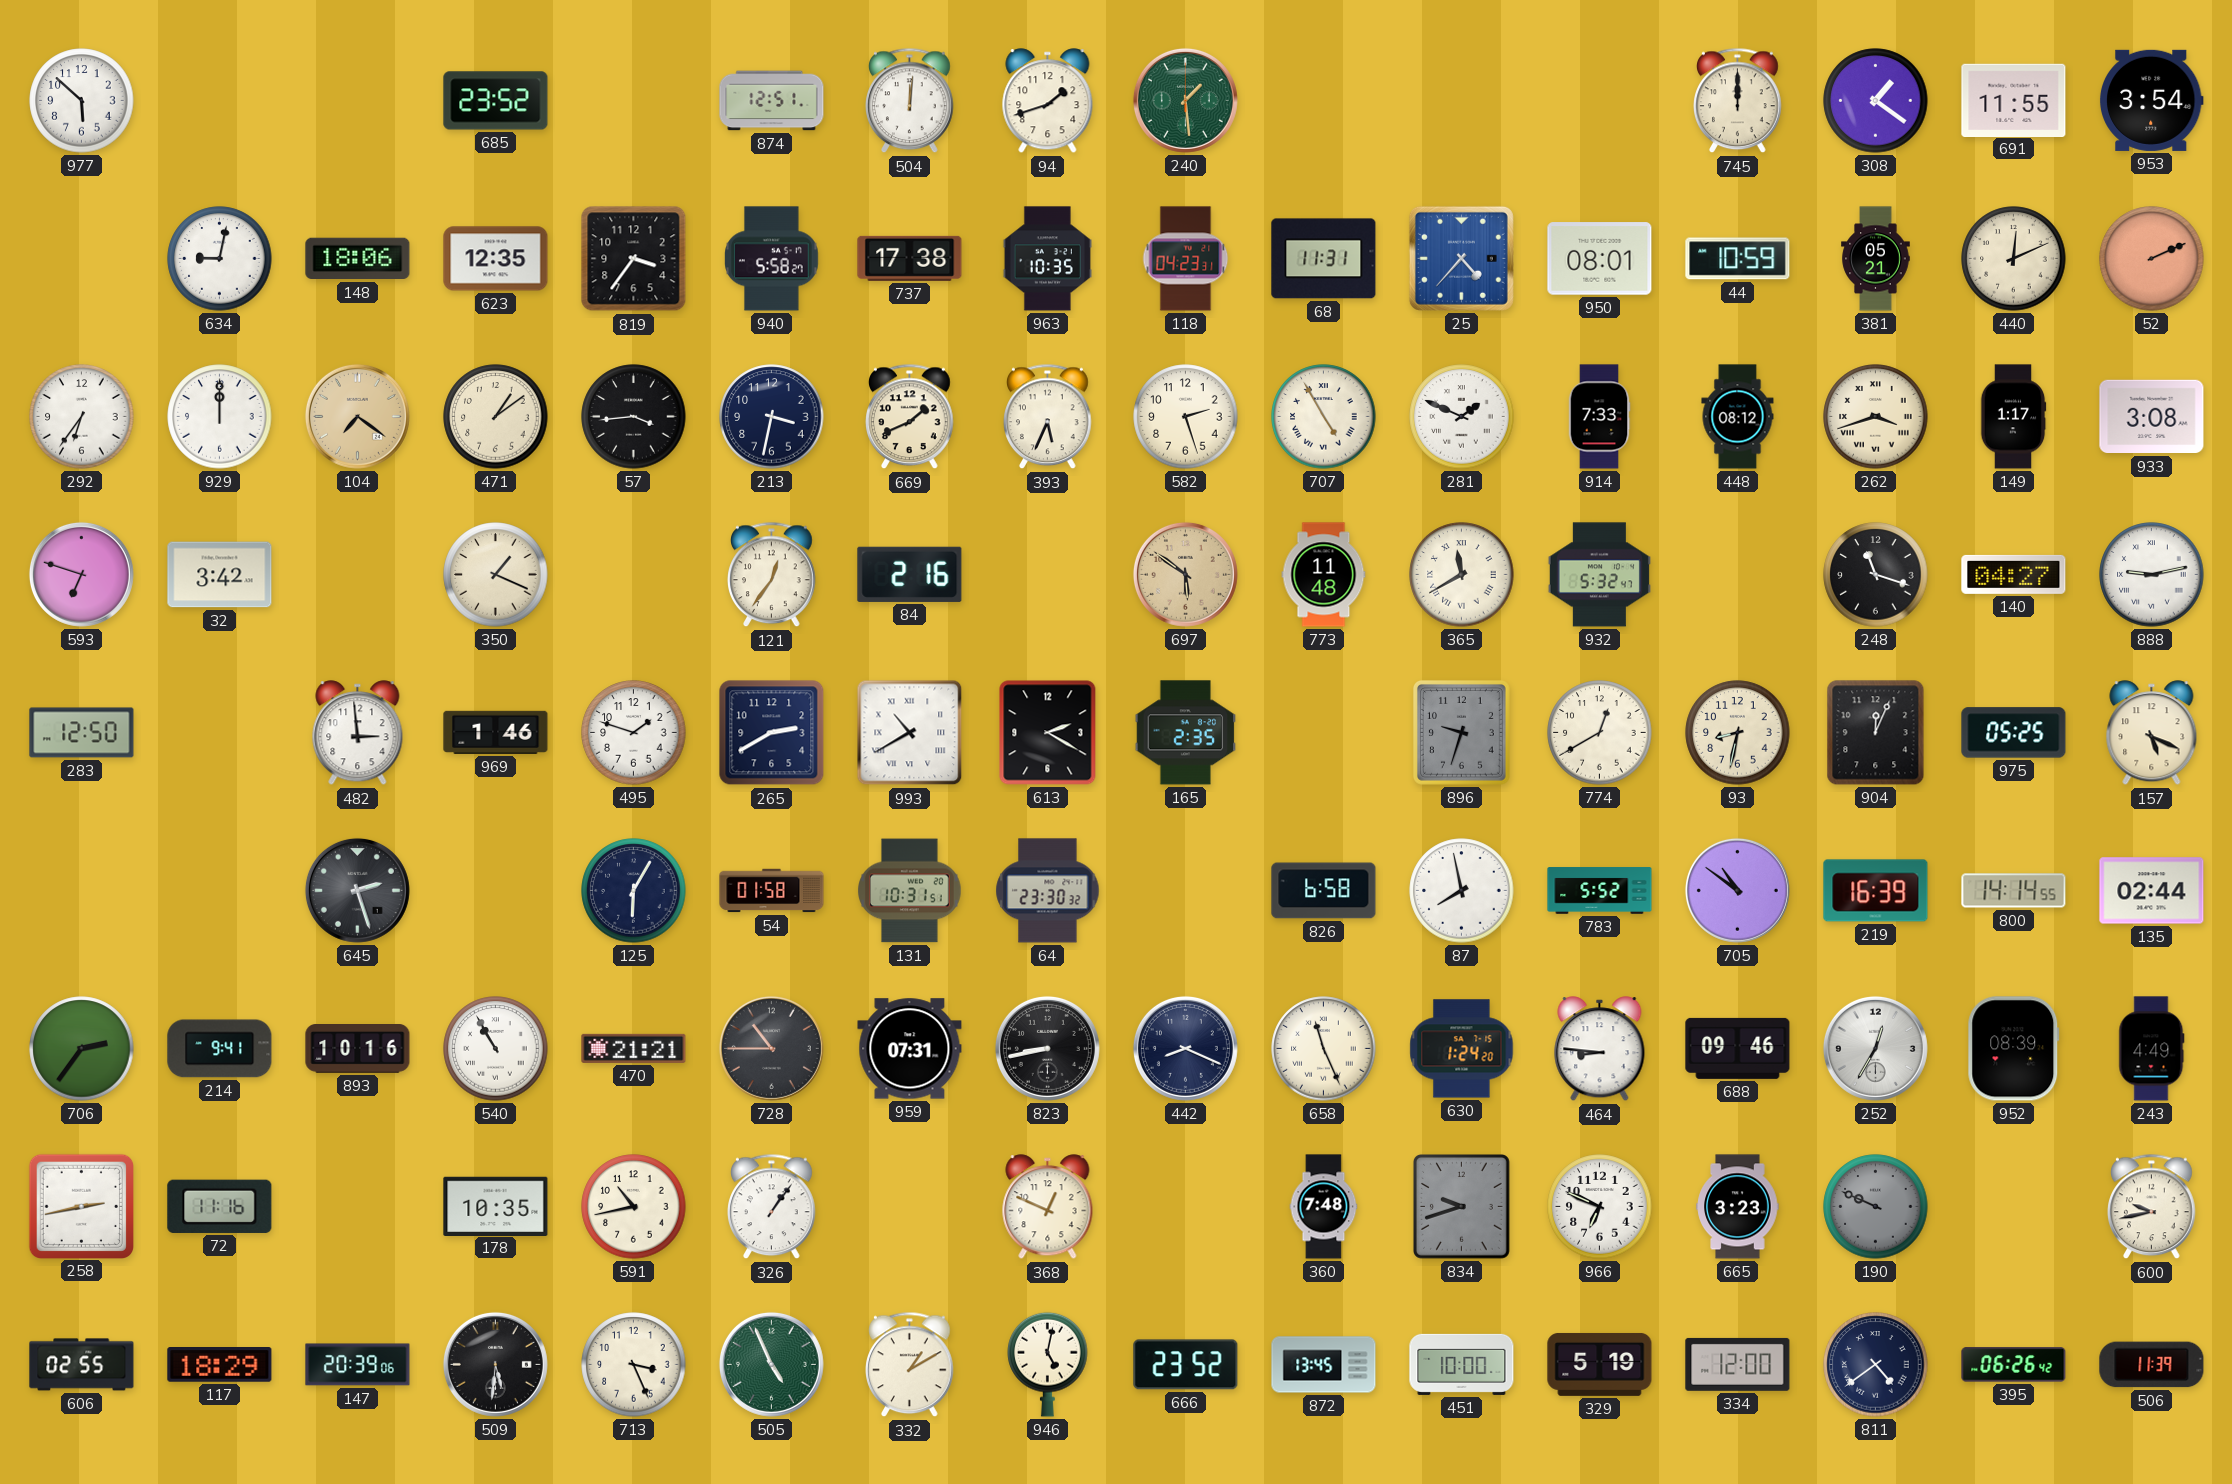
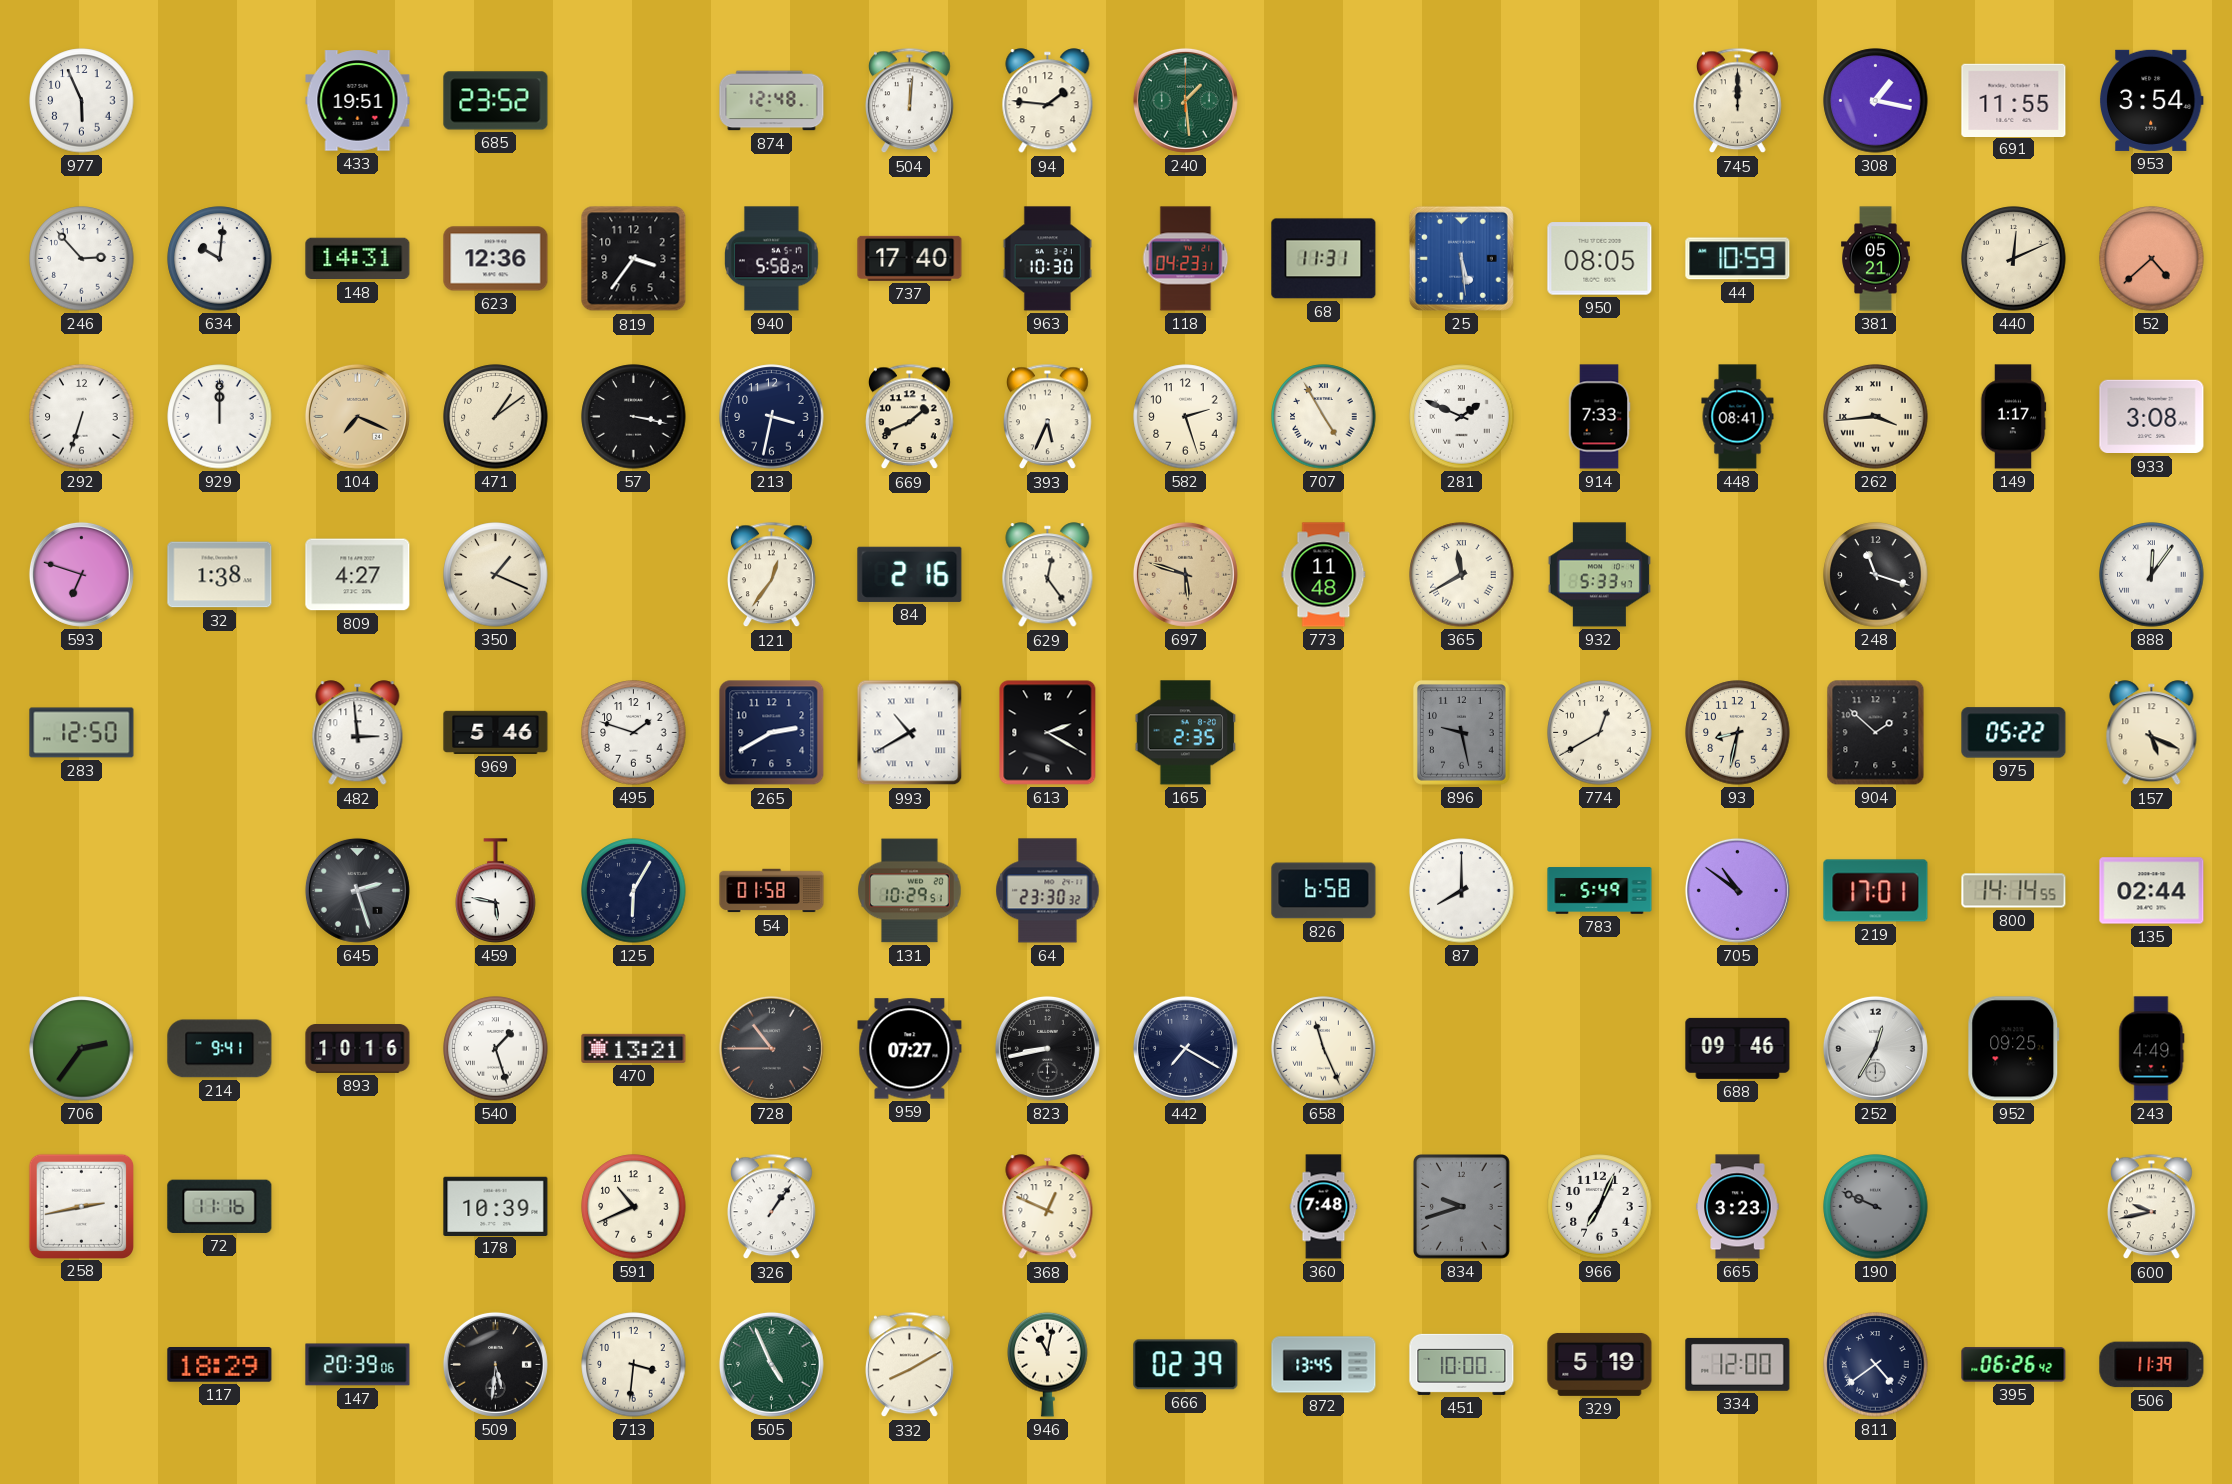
977: 5:52 -> 5:56 (82, 101)
433: none -> 19:51 (358, 101)
874: 12:51 -> 12:48 (772, 101)
94: 1:42 -> 1:46 (1048, 101)
308: 1:21 -> 1:17 (1876, 101)
246: none -> 2:53 (82, 259)
634: 9:02 -> 10:01 (220, 259)
148: 18:06 -> 14:31 (358, 259)
623: 12:35 -> 12:36 (496, 259)
737: 17:38 -> 17:40 (910, 258)
963: 10:35 -> 10:30 (1047, 259)
25: 4:37 -> 5:29 (1461, 258)
950: 08:01 -> 08:05 (1600, 259)
52: 2:11 -> 4:38 (2152, 259)
292: 6:36 -> 6:33 (82, 417)
104: 7:21 -> 7:19 (357, 416)
57: 3:44 -> 3:17 (634, 417)
448: 08:12 -> 08:41 (1738, 417)
262: 3:42 -> 3:44 (1876, 417)
32: 3:42 -> 1:38 (220, 575)
809: none -> 4:27 (358, 575)
629: none -> 12:24 (1048, 575)
697: 5:51 -> 5:48 (1185, 574)
932: 5:32 -> 5:33 (1599, 575)
140: 04:27 -> none (2014, 574)
888: 9:13 -> 12:06 (2152, 575)
969: 1:46 -> 5:46 (496, 732)
896: 9:33 -> 9:28 (1461, 733)
904: 12:04 -> 1:52 (1876, 733)
975: 05:25 -> 05:22 (2014, 733)
459: none -> 5:47 (496, 891)
131: 10:31 -> 10:29 (910, 891)
87: 7:58 -> 8:00 (1462, 891)
783: 5:52 -> 5:49 (1600, 891)
219: 16:39 -> 17:01 (1876, 891)
540: 10:55 -> 1:27 (496, 1049)
470: 21:21 -> 13:21 (634, 1048)
959: 07:31 -> 07:27 (910, 1049)
442: 8:19 -> 7:20 (1185, 1048)
630: 1:24 -> none (1462, 1049)
464: 8:46 -> none (1600, 1049)
952: 08:39 -> 09:25 (2014, 1049)
178: 10:35 -> 10:39 (496, 1206)
591: 10:43 -> 10:41 (634, 1207)
966: 6:49 -> 7:04 (1600, 1207)
606: 02:55 -> none (82, 1365)
713: 3:26 -> 3:31 (634, 1365)
332: 1:10 -> 8:10 (910, 1365)
946: 5:02 -> 11:02 (1048, 1364)
666: 23:52 -> 02:39 (1186, 1365)
